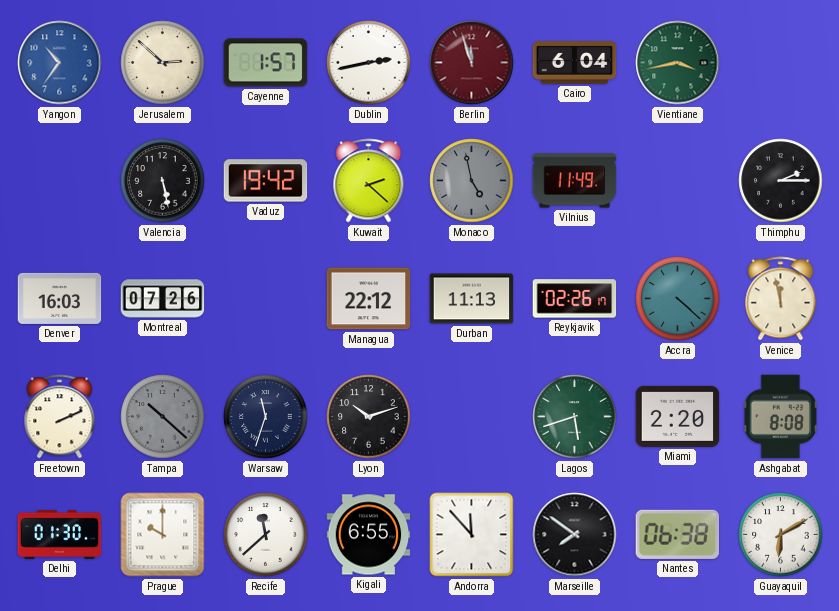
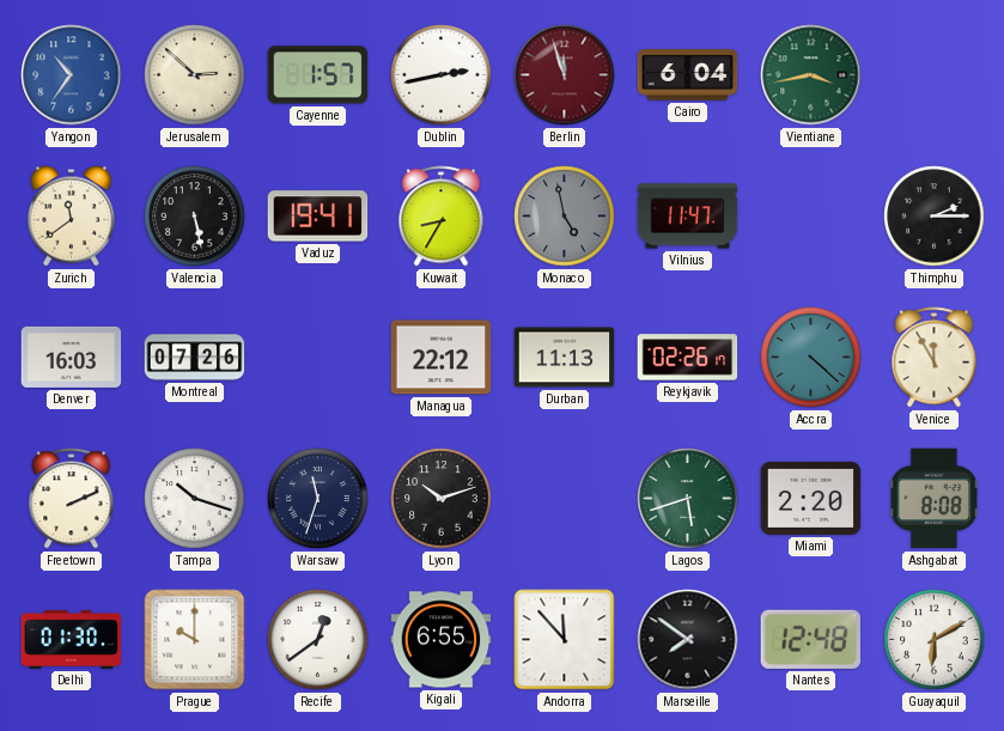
Zurich: none -> 11:39 (71, 217)
Vaduz: 19:42 -> 19:41 (318, 217)
Kuwait: 2:22 -> 8:35 (442, 217)
Vilnius: 11:49 -> 11:47 (688, 217)
Venice: 11:58 -> 11:55 (935, 358)
Tampa: 10:22 -> 10:18 (195, 499)
Tampa dial: grey -> white (195, 499)
Recife: 11:38 -> 12:39 (318, 640)
Nantes: 06:38 -> 12:48 (810, 639)
